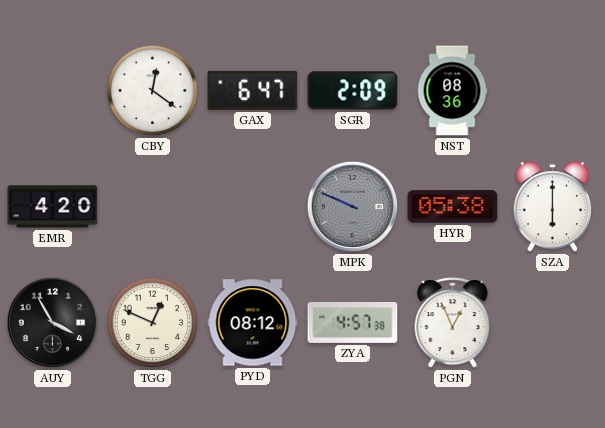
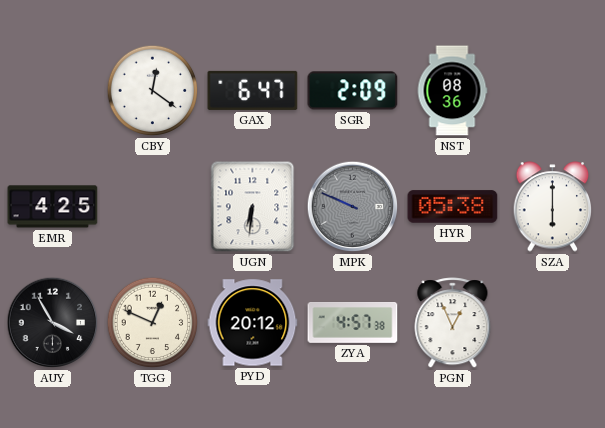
EMR: 4:20 -> 4:25 (53, 207)
UGN: none -> 6:31 (253, 207)
PYD: 08:12 -> 20:12 (253, 323)
